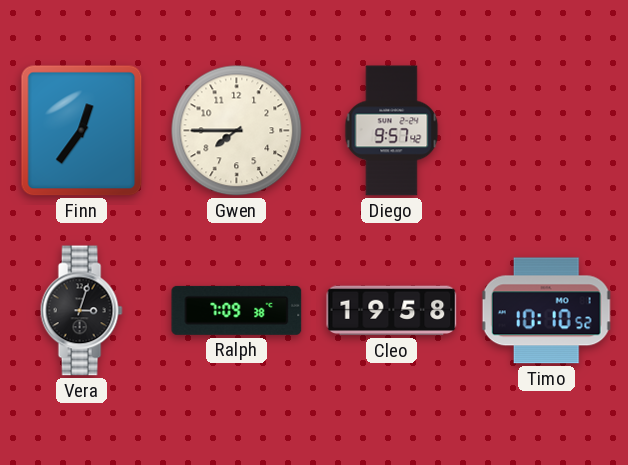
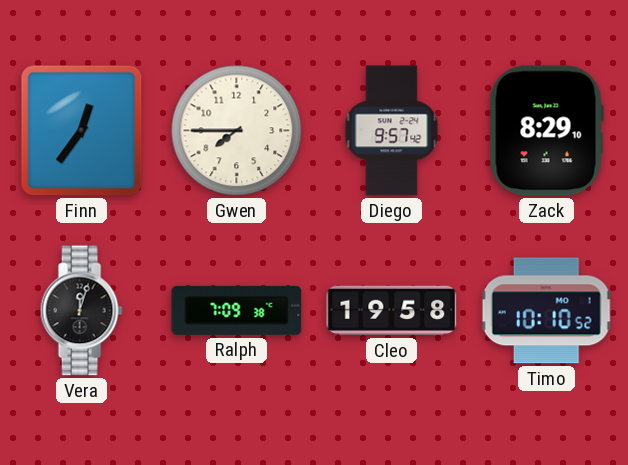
Zack: none -> 8:29 (546, 131)
Vera: 3:03 -> 12:03 (81, 311)
